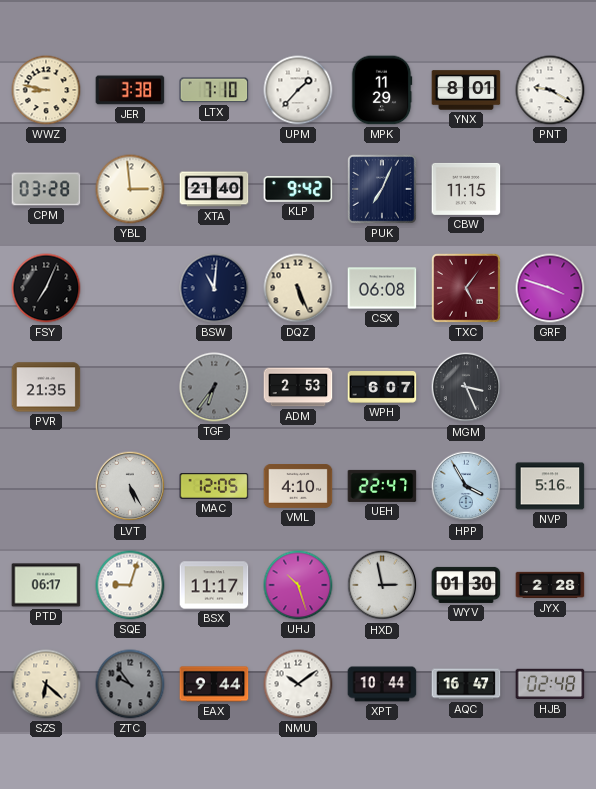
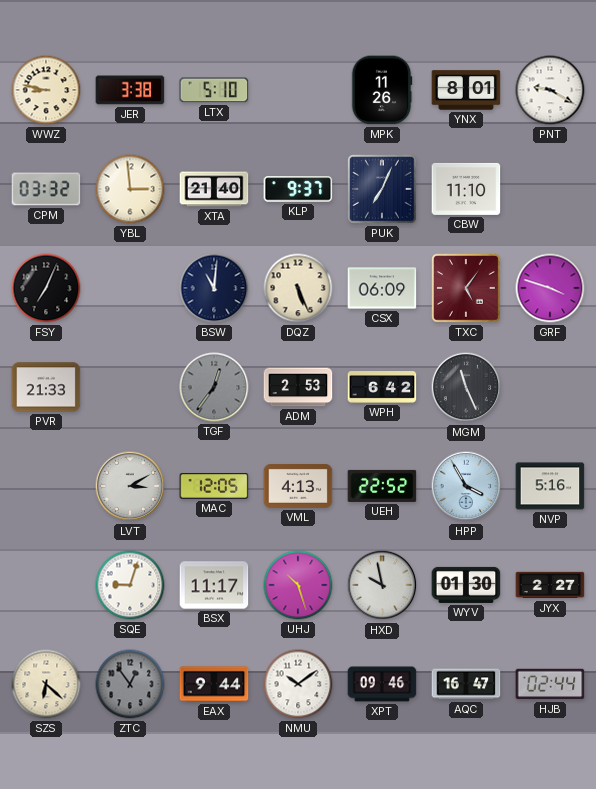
LTX: 7:10 -> 5:10 (214, 90)
UPM: 1:37 -> none (298, 90)
MPK: 11:29 -> 11:26 (382, 90)
CPM: 03:28 -> 03:32 (46, 189)
KLP: 9:42 -> 9:37 (298, 189)
CBW: 11:15 -> 11:10 (466, 189)
CSX: 06:08 -> 06:09 (382, 288)
PVR: 21:35 -> 21:33 (46, 387)
TGF: 6:36 -> 12:36 (214, 387)
WPH: 6:07 -> 6:42 (382, 388)
MGM: 3:26 -> 11:26 (466, 387)
LVT: 5:25 -> 3:10 (130, 486)
VML: 4:10 -> 4:13 (298, 487)
UEH: 22:47 -> 22:52 (382, 486)
PTD: 06:17 -> none (46, 585)
HXD: 2:58 -> 9:58 (382, 585)
JYX: 2:28 -> 2:27 (550, 585)
ZTC: 9:54 -> 12:54 (130, 684)
XPT: 10:44 -> 09:46 (382, 684)
HJB: 02:48 -> 02:44 (550, 684)
